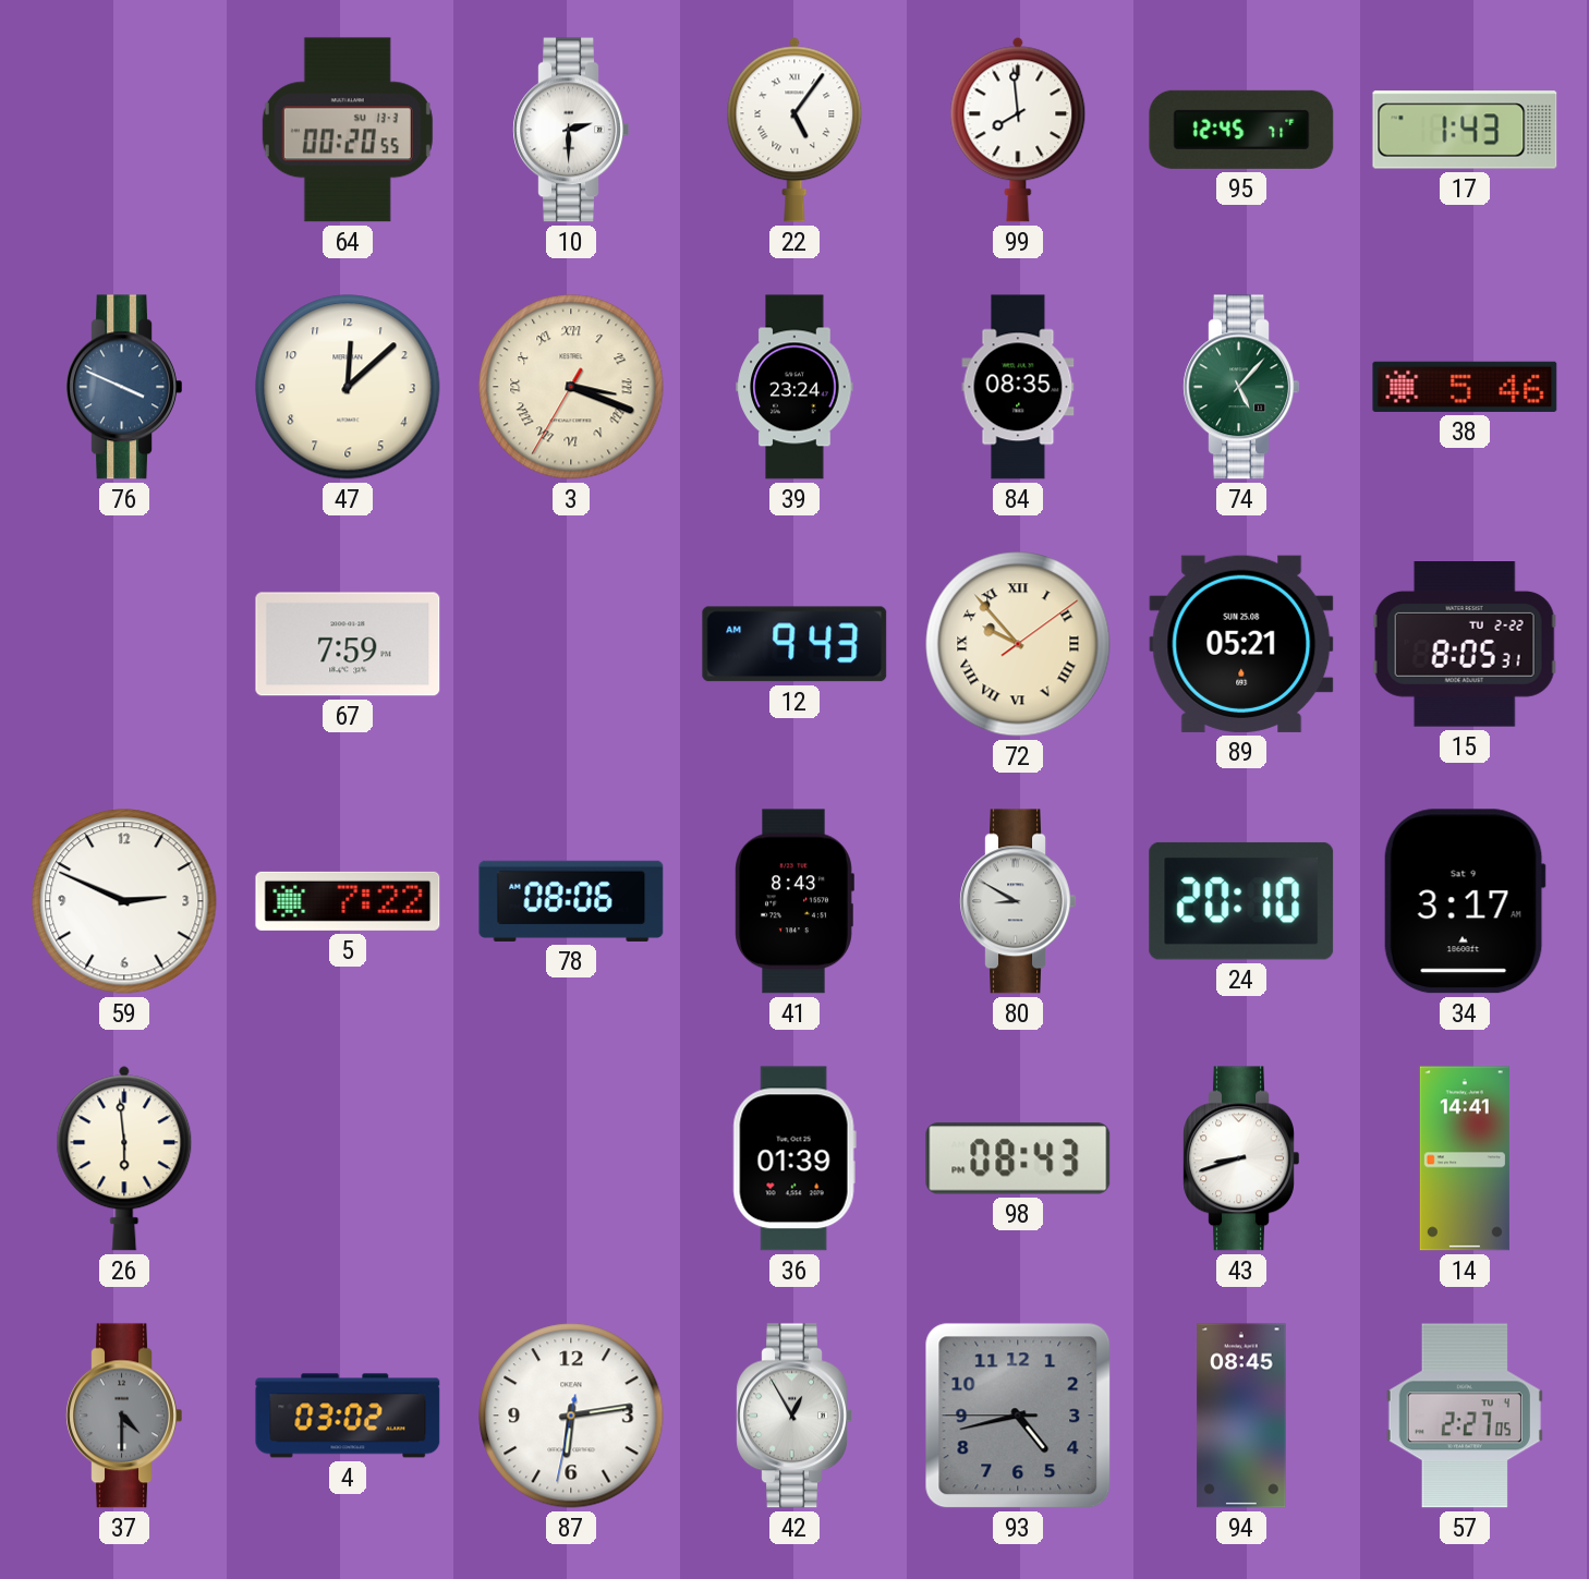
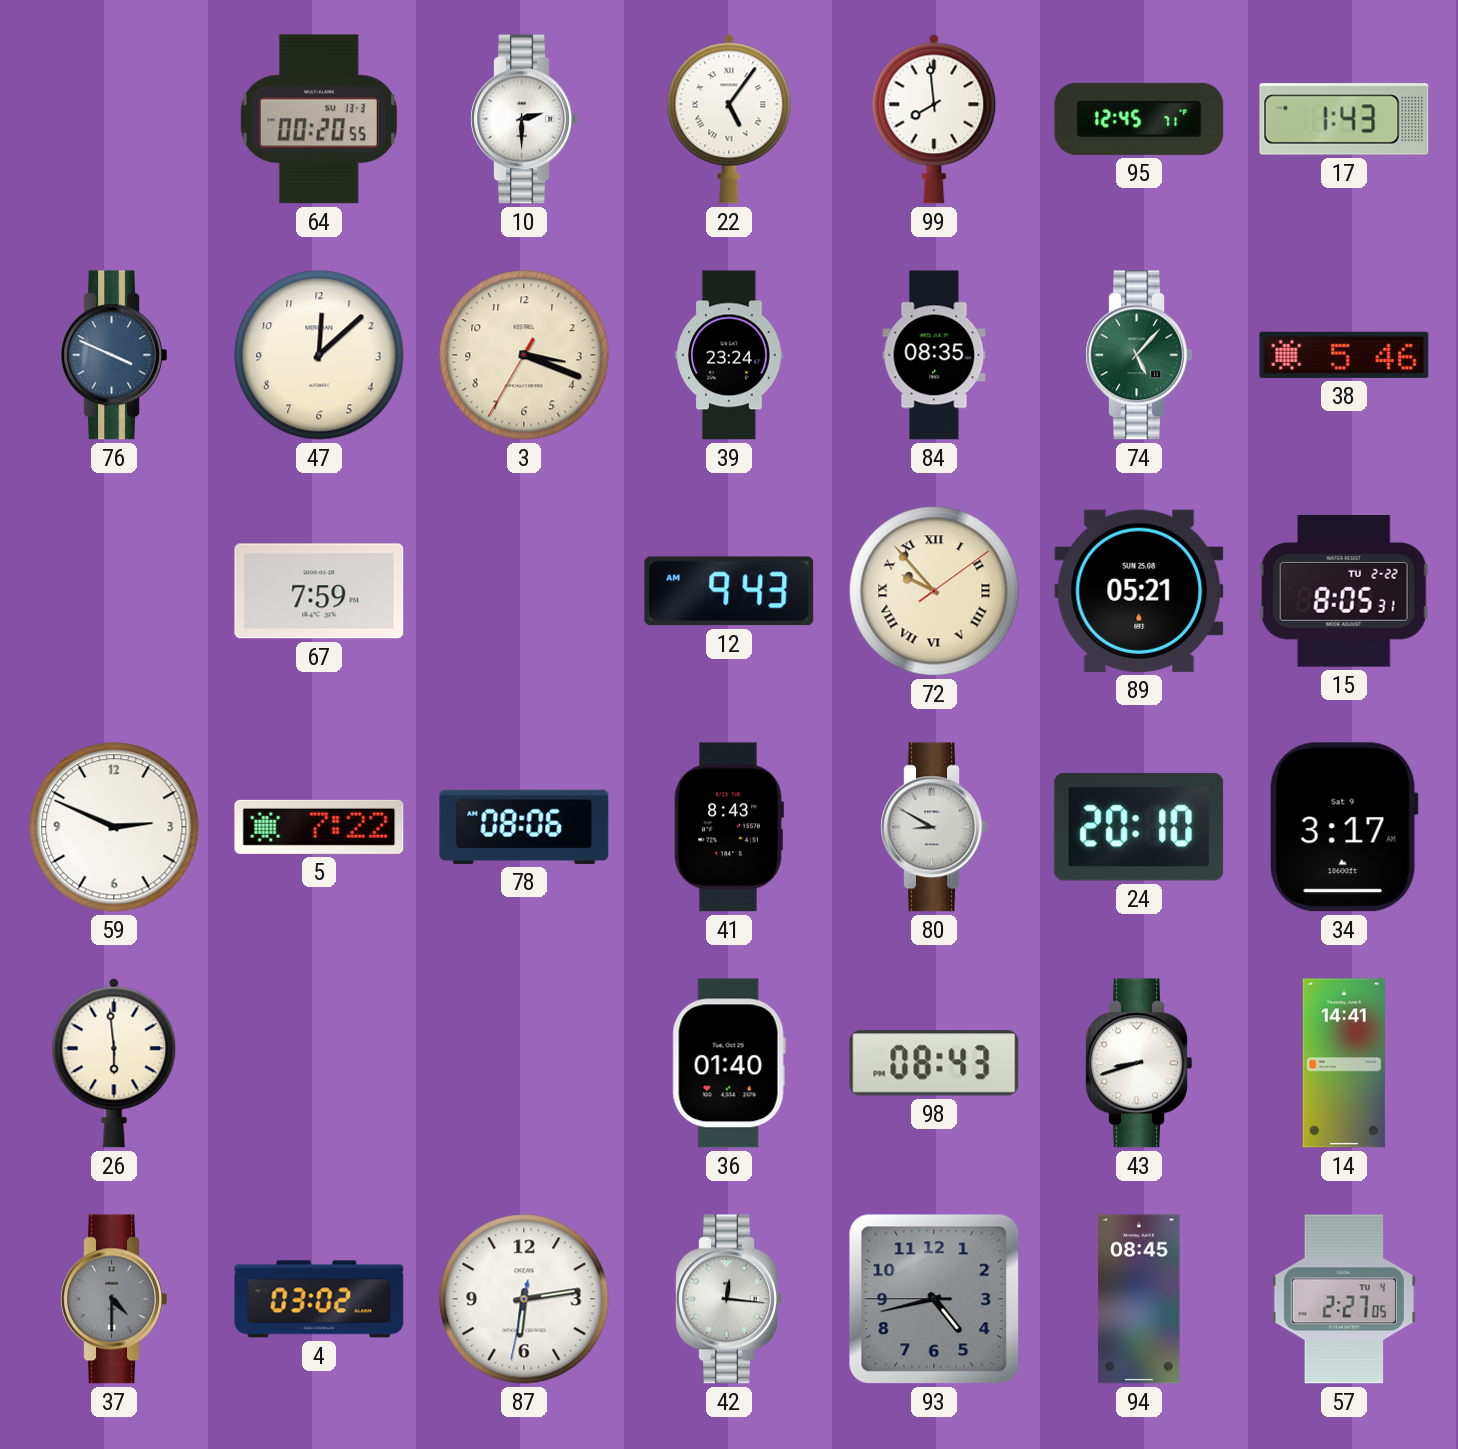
3 numerals: Roman -> Arabic (524, 355)
36: 01:39 -> 01:40 (729, 1063)
42: 12:55 -> 12:16 (729, 1299)
